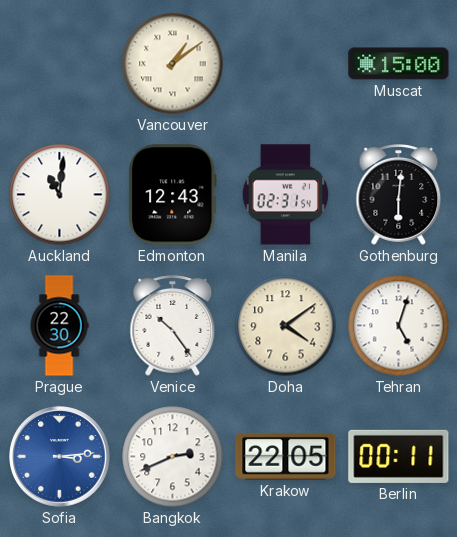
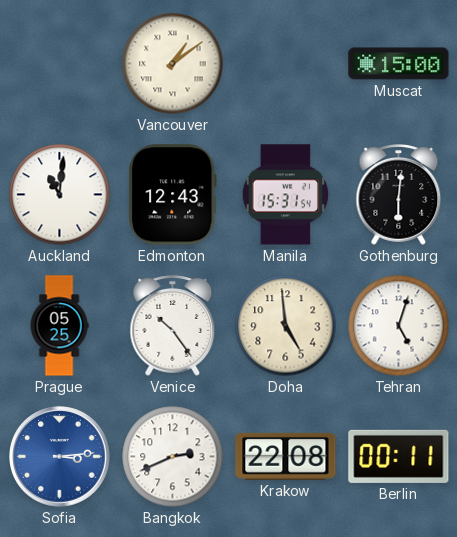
Manila: 02:31 -> 15:31 (285, 195)
Prague: 22:30 -> 05:25 (59, 326)
Doha: 4:09 -> 4:59 (286, 326)
Krakow: 22:05 -> 22:08 (286, 456)
